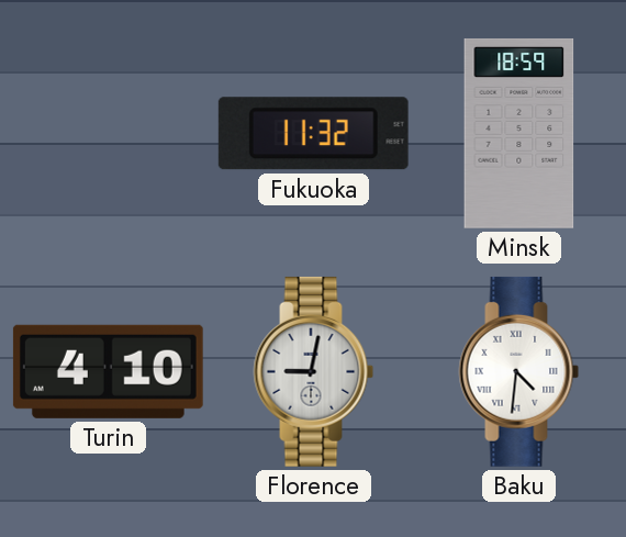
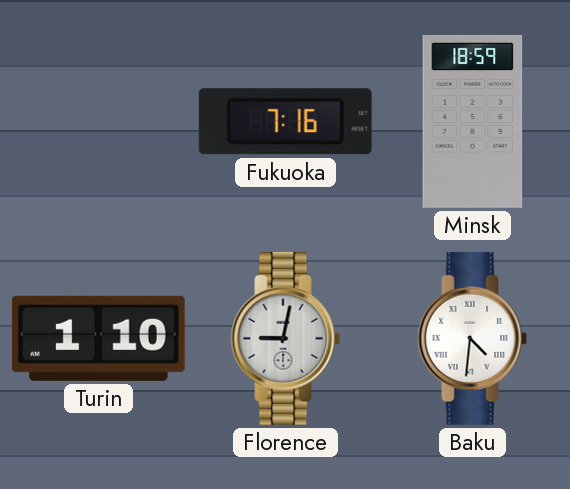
Fukuoka: 11:32 -> 7:16 (285, 122)
Turin: 4:10 -> 1:10 (98, 338)
